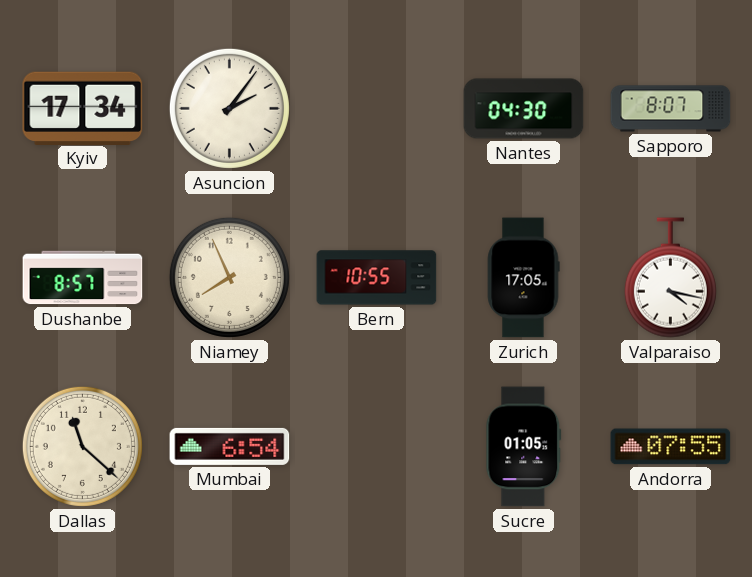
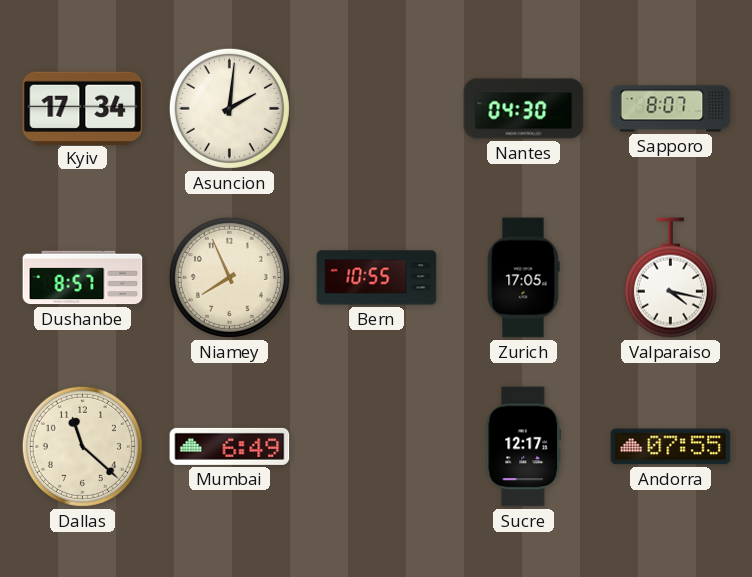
Asuncion: 2:06 -> 2:01 (229, 108)
Mumbai: 6:54 -> 6:49 (230, 446)
Sucre: 01:05 -> 12:17 (524, 447)
